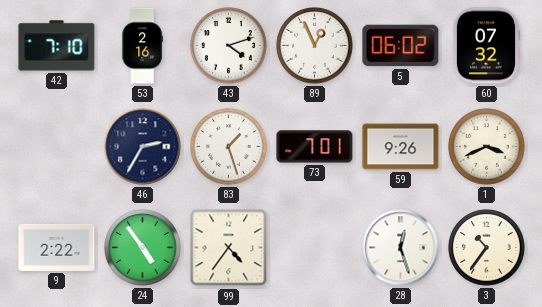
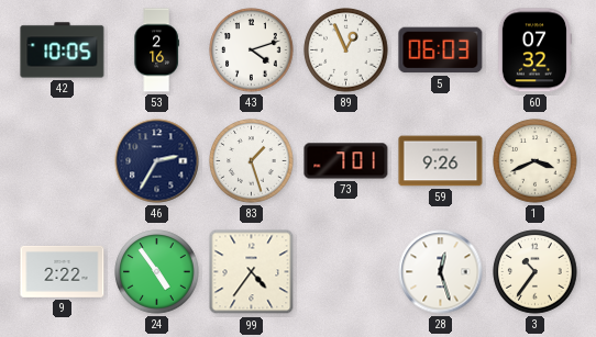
42: 7:10 -> 10:05 (63, 50)
5: 06:02 -> 06:03 (441, 50)
